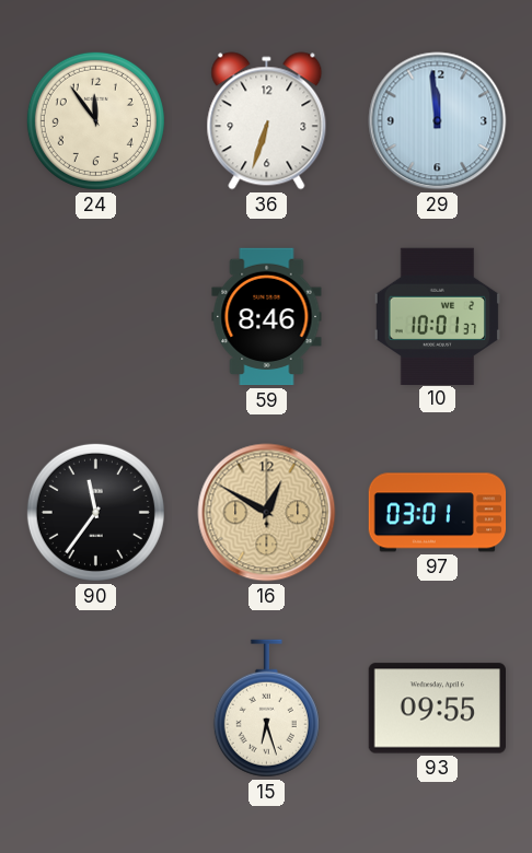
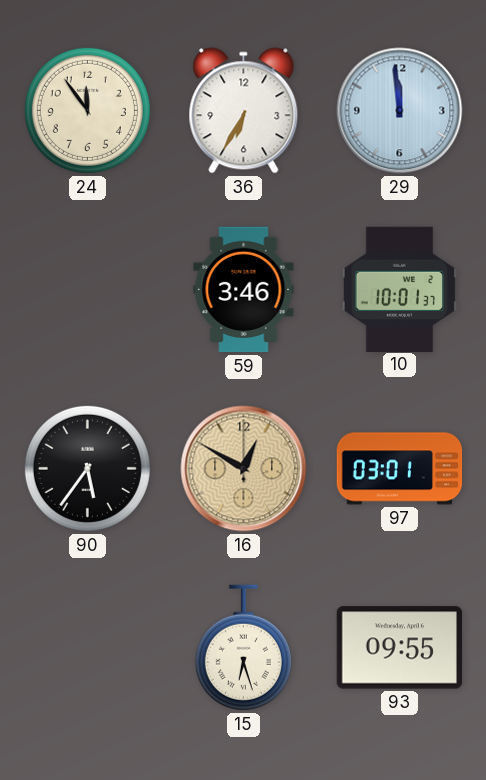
36: 6:33 -> 6:35 (244, 111)
59: 8:46 -> 3:46 (244, 290)
90: 11:36 -> 5:36 (87, 468)
